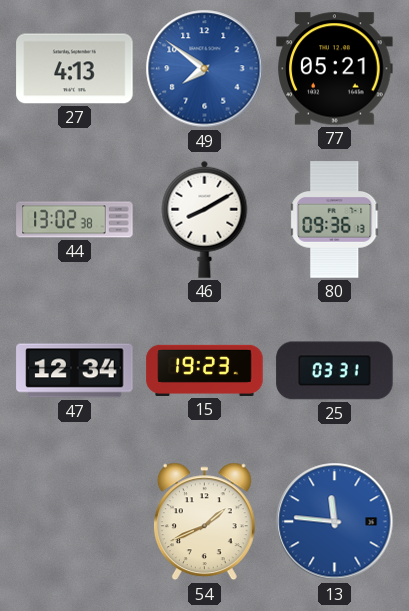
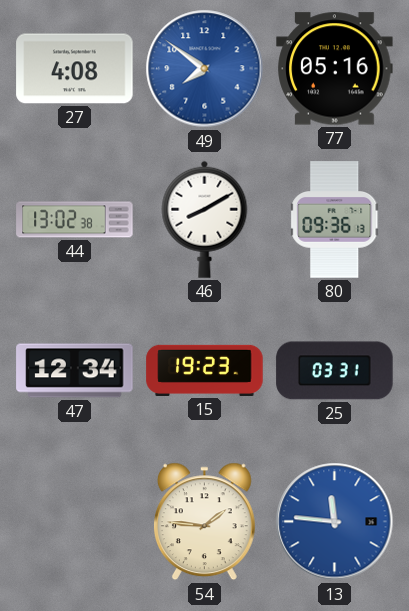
27: 4:13 -> 4:08 (75, 69)
77: 05:21 -> 05:16 (335, 69)
54: 1:41 -> 1:46 (204, 522)
